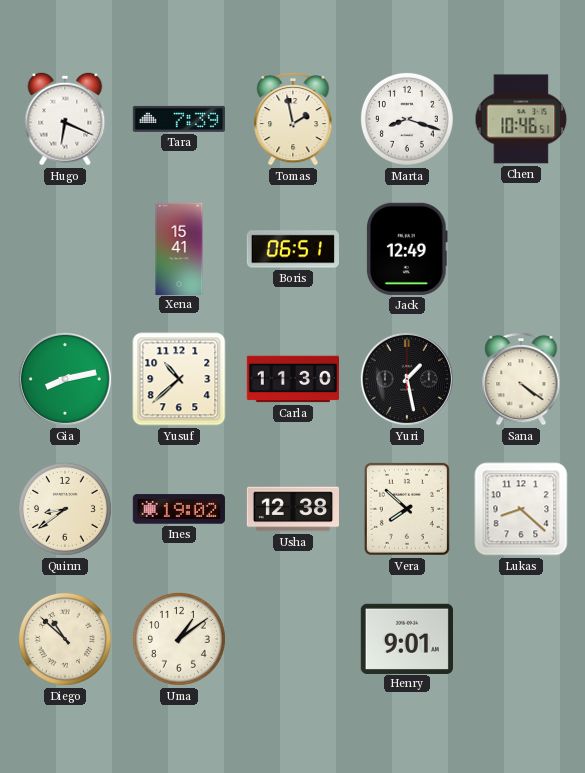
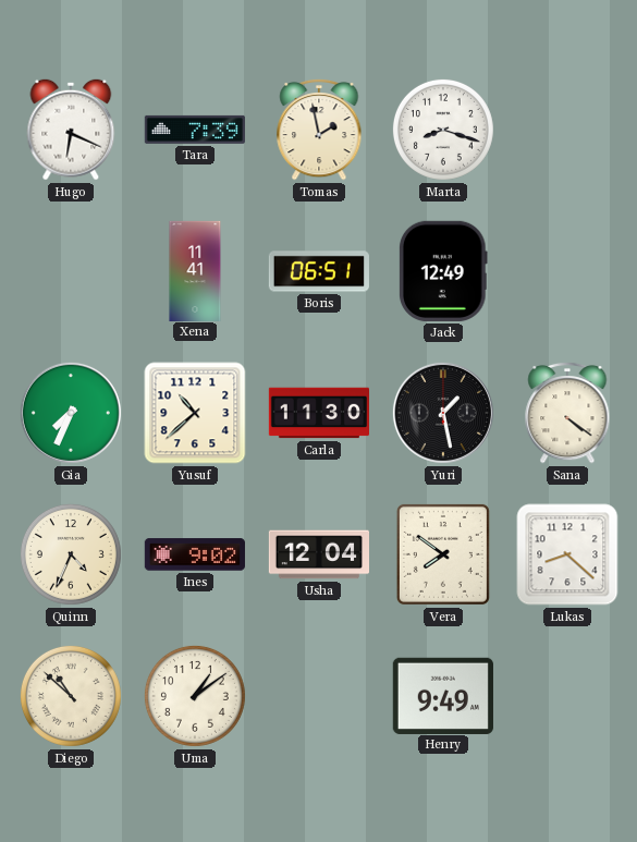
Chen: 10:46 -> none (521, 119)
Xena: 15:41 -> 11:41 (195, 270)
Gia: 8:13 -> 7:34 (71, 413)
Quinn: 8:39 -> 4:34 (71, 554)
Ines: 19:02 -> 9:02 (195, 554)
Usha: 12:38 -> 12:04 (318, 554)
Vera: 7:52 -> 7:51 (443, 554)
Henry: 9:01 -> 9:49 (443, 695)
